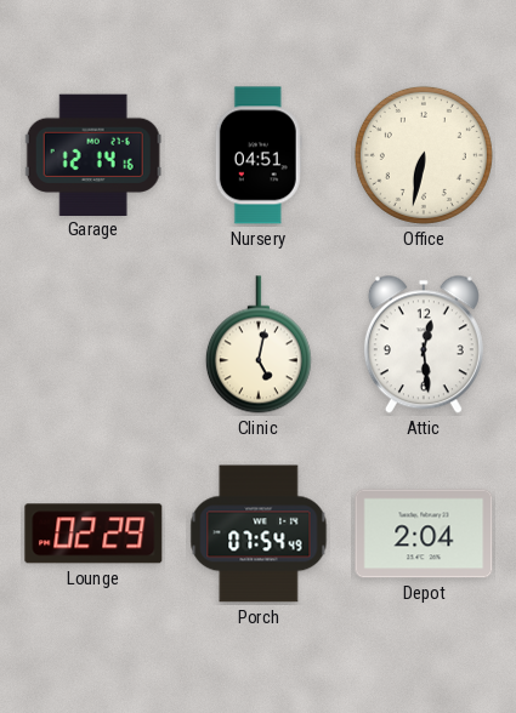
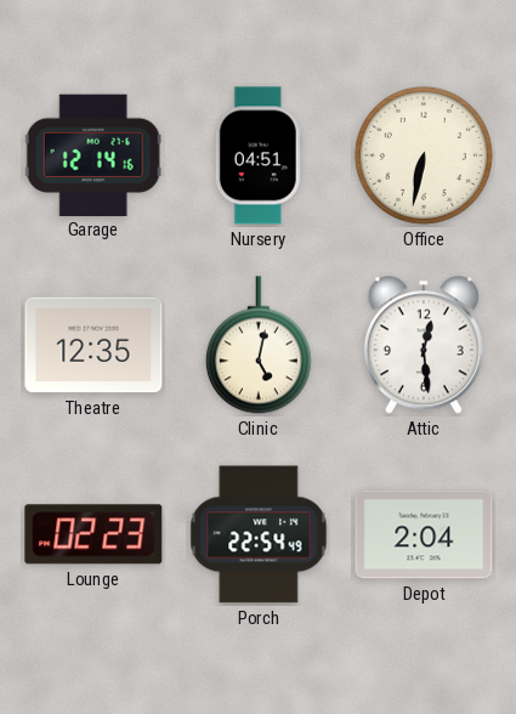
Theatre: none -> 12:35 (93, 345)
Lounge: 02:29 -> 02:23 (93, 534)
Porch: 07:54 -> 22:54 (259, 534)
